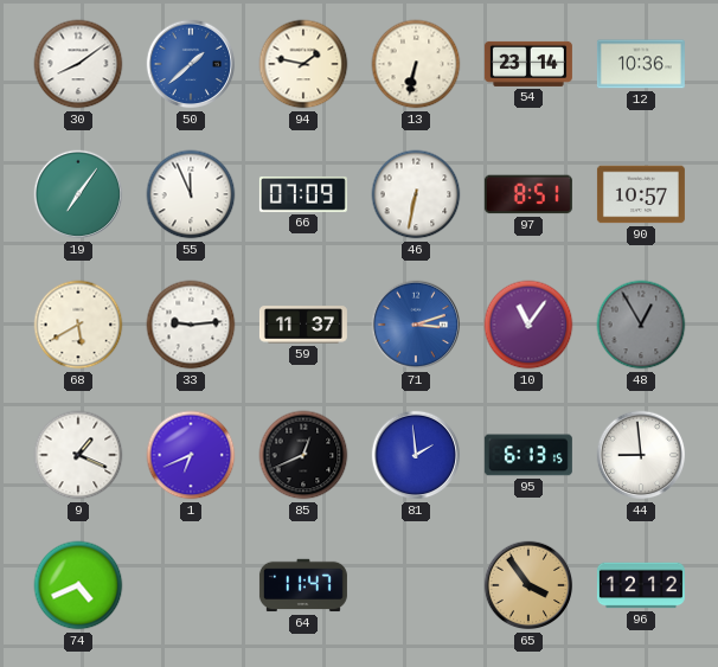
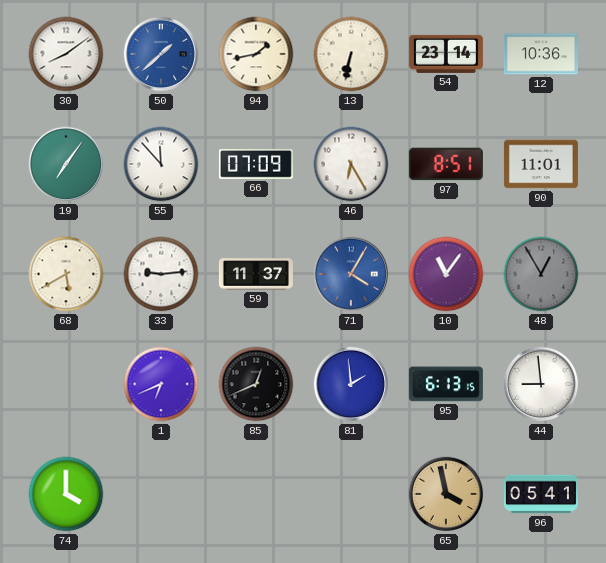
94: 1:47 -> 1:43 (256, 54)
55: 11:56 -> 11:53 (161, 164)
46: 6:32 -> 6:25 (351, 164)
90: 10:57 -> 11:01 (541, 164)
71: 3:12 -> 4:05 (351, 274)
9: 1:19 -> none (78, 455)
74: 4:41 -> 4:00 (66, 494)
64: 11:47 -> none (303, 585)
65: 3:54 -> 3:58 (446, 494)
96: 12:12 -> 05:41 (541, 494)
